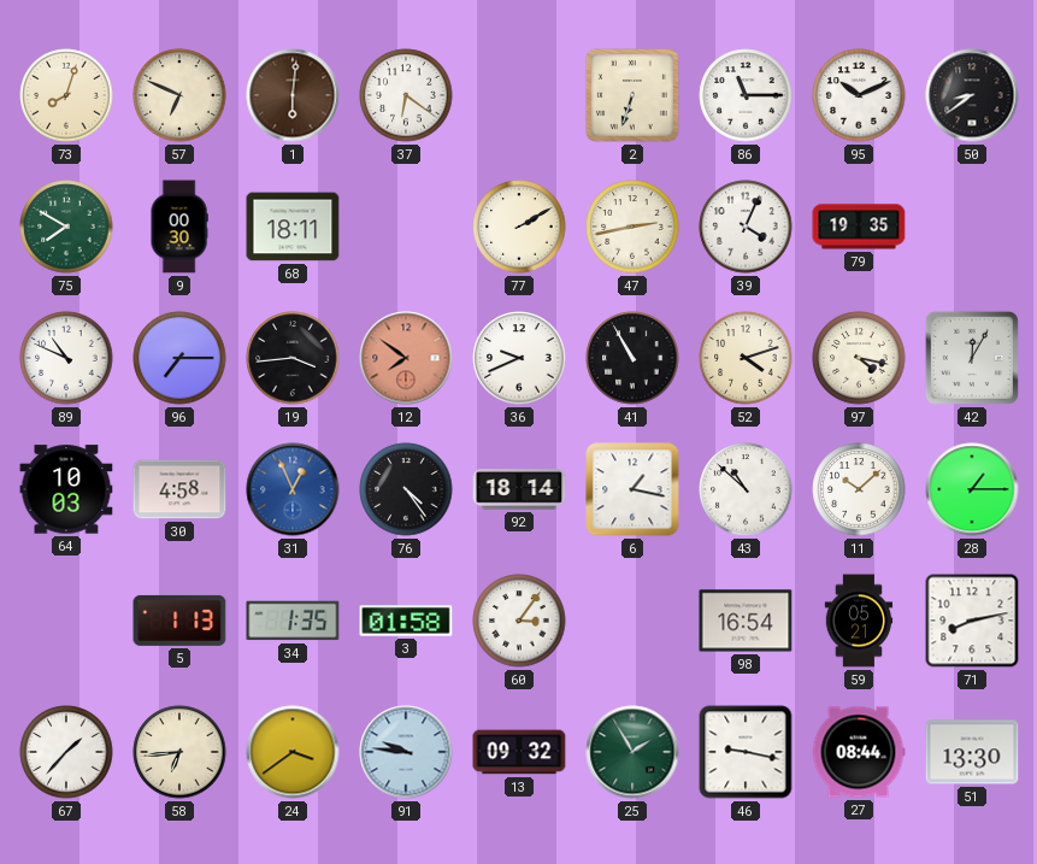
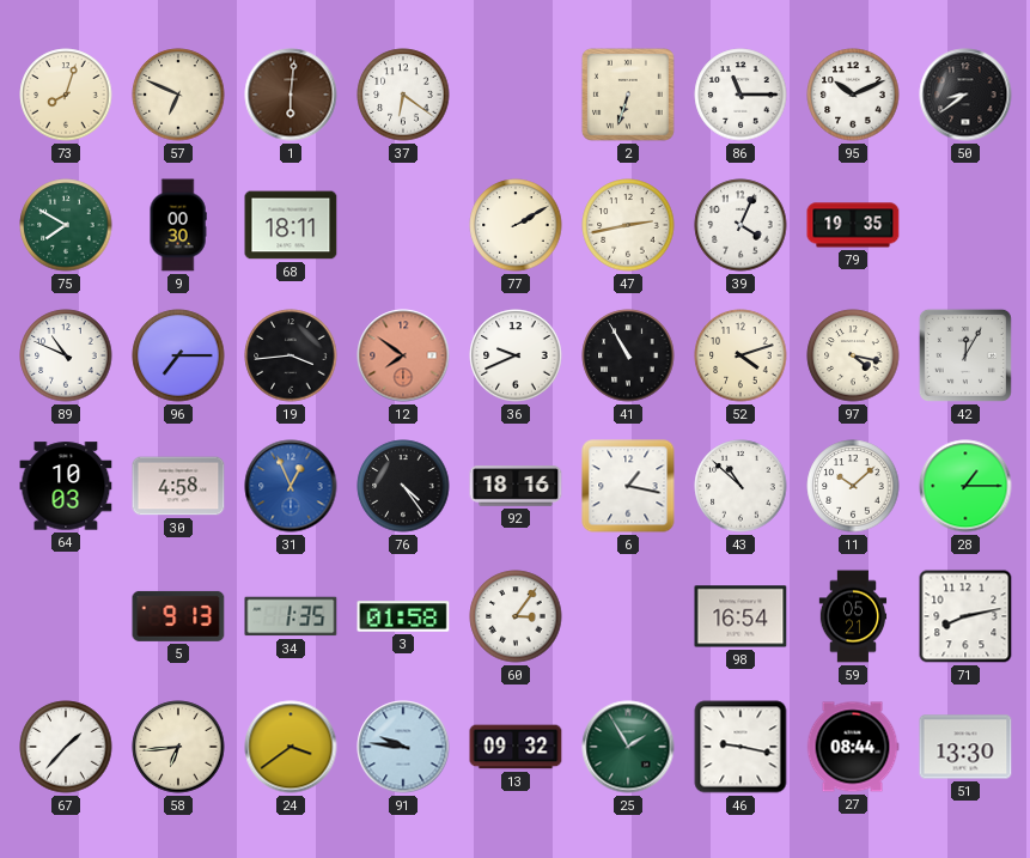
92: 18:14 -> 18:16 (516, 486)
5: 1:13 -> 9:13 (178, 616)
